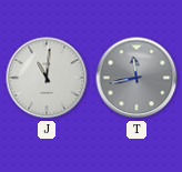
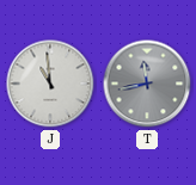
J: 11:01 -> 10:59 (50, 84)
